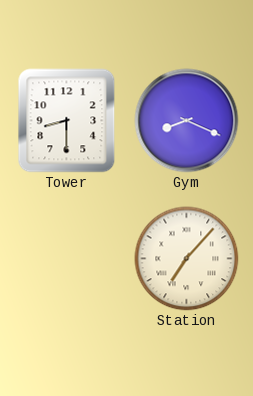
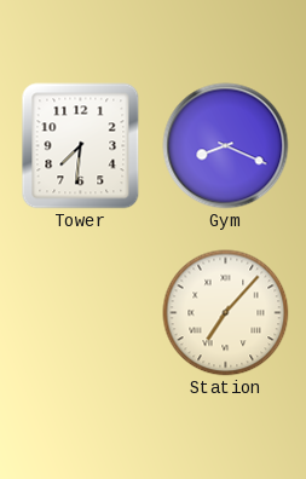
Tower: 8:30 -> 7:31 (81, 146)
